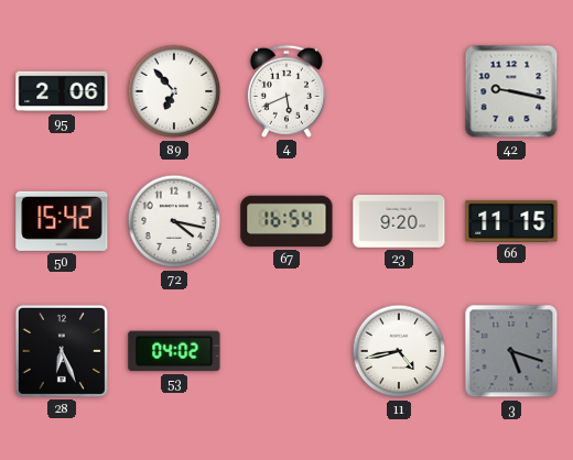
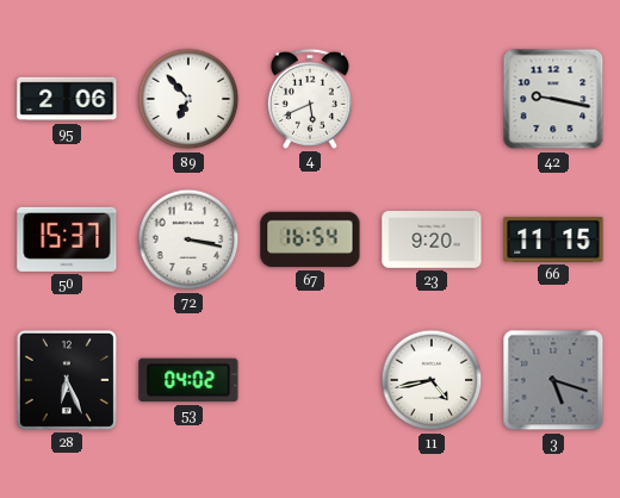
50: 15:42 -> 15:37 (67, 239)
72: 4:17 -> 3:17 (188, 239)
